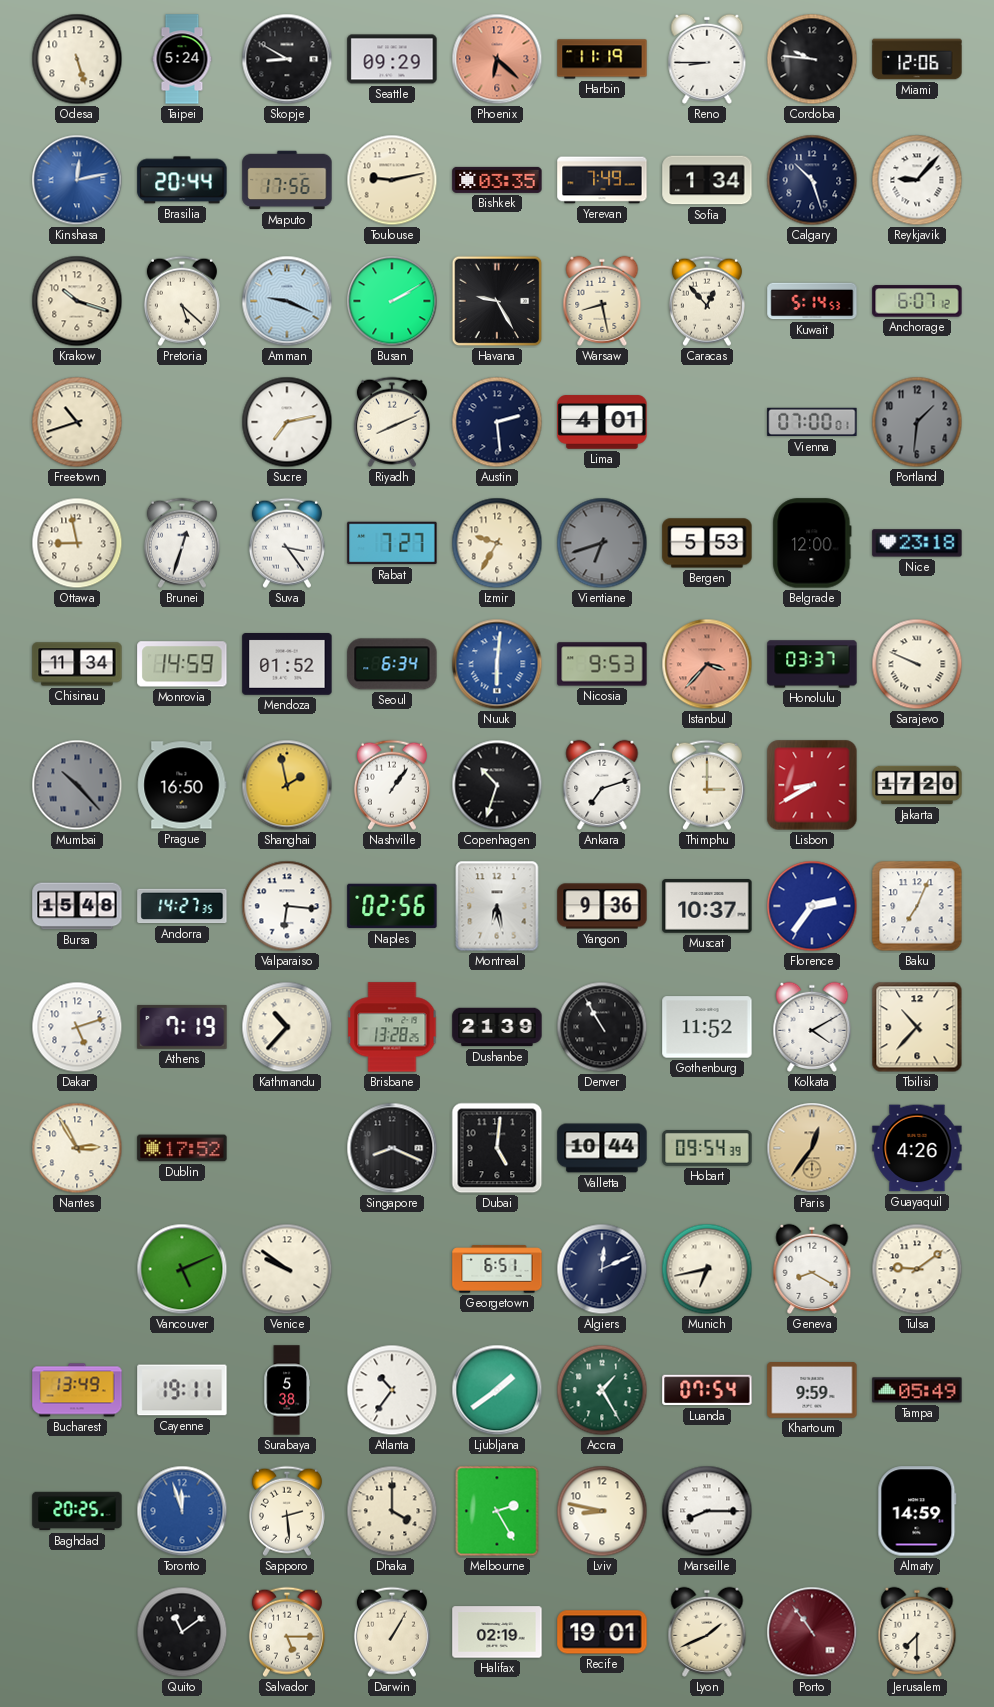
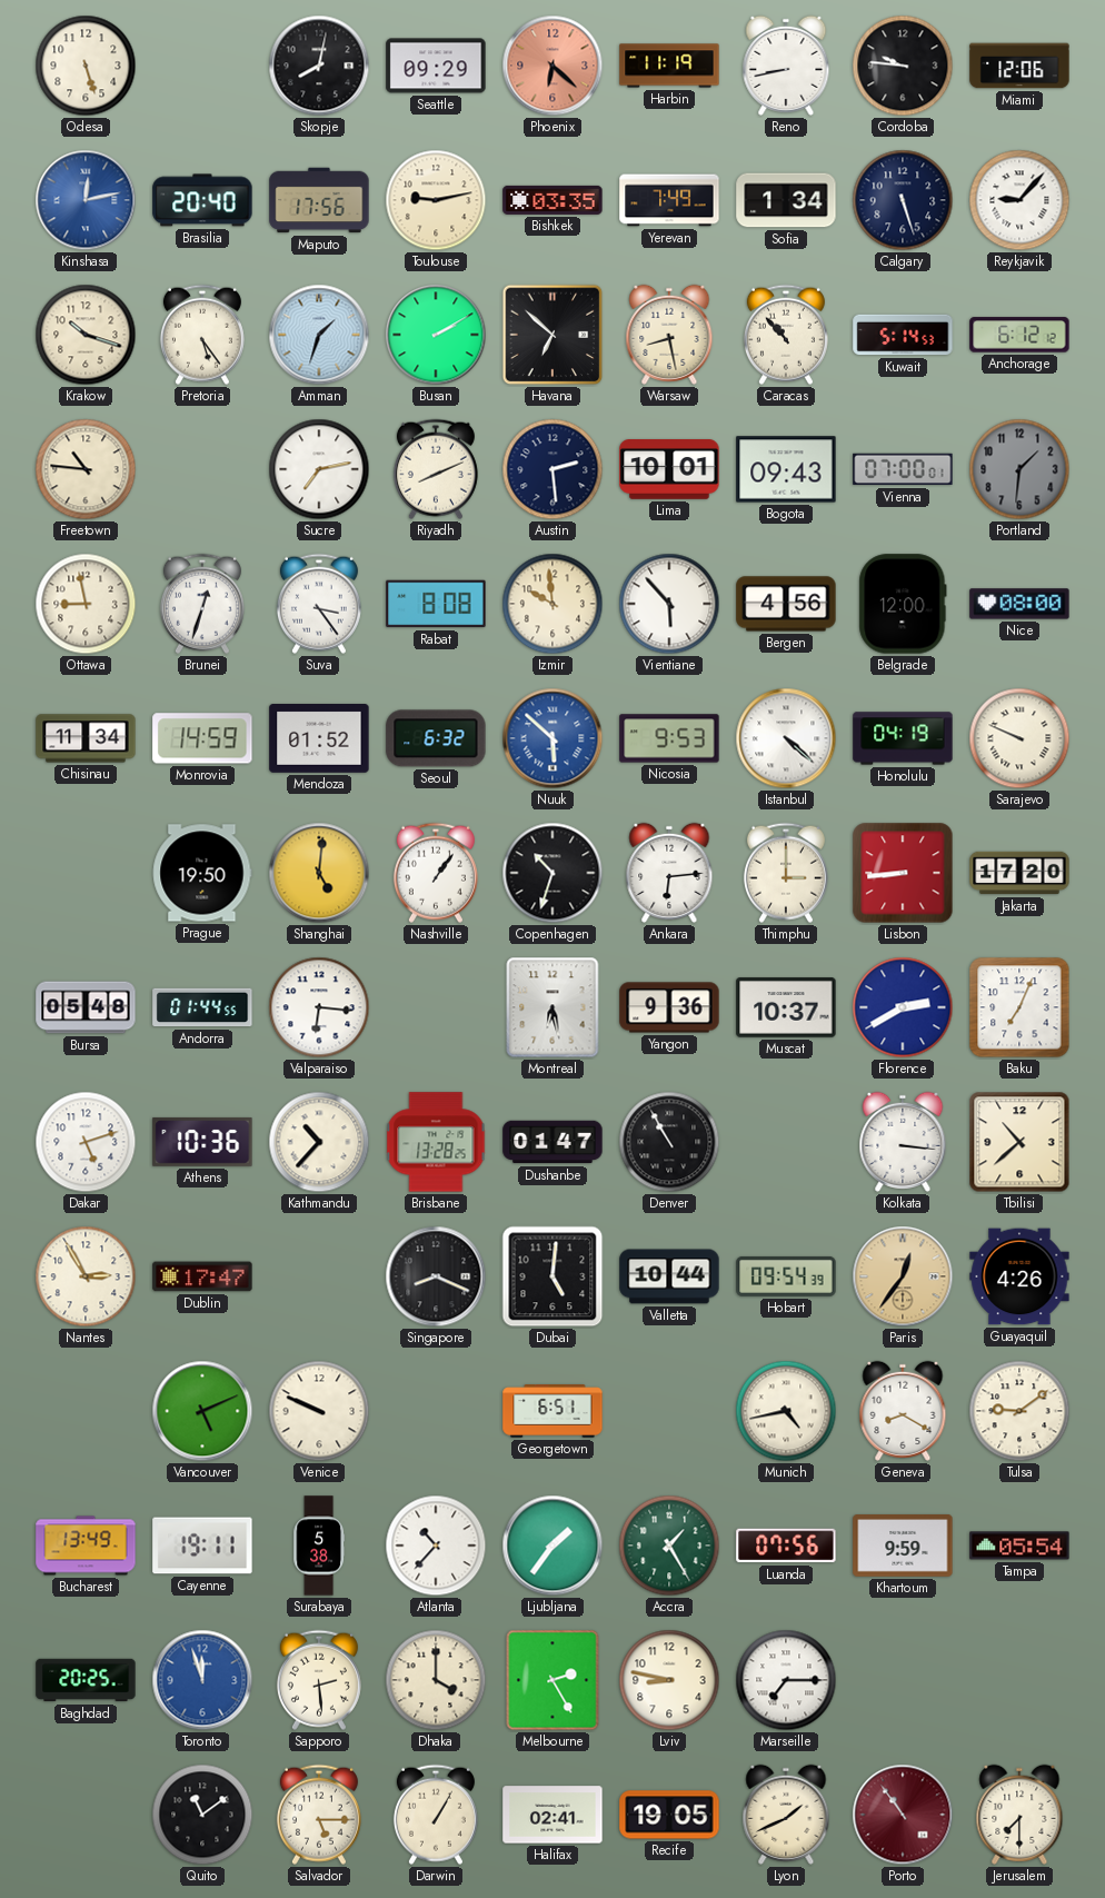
Taipei: 5:24 -> none (182, 59)
Skopje: 8:50 -> 8:02 (319, 66)
Reno: 8:45 -> 8:43 (786, 66)
Brasilia: 20:44 -> 20:40 (202, 200)
Calgary: 10:27 -> 5:27 (903, 200)
Pretoria: 5:22 -> 5:24 (202, 335)
Amman: 9:19 -> 1:33 (319, 335)
Havana: 9:25 -> 6:52 (552, 335)
Caracas: 12:53 -> 10:53 (786, 335)
Anchorage: 6:07 -> 6:12 (1019, 335)
Freetown: 10:42 -> 10:46 (86, 469)
Lima: 4:01 -> 10:01 (669, 469)
Bogota: none -> 09:43 (786, 469)
Rabat: 7:27 -> 8:08 (436, 604)
Izmir: 9:35 -> 9:59 (552, 604)
Vientiane: 6:42 -> 5:53 (669, 604)
Vientiane dial: grey -> white (669, 604)
Bergen: 5:53 -> 4:56 (786, 604)
Nice: 23:18 -> 08:00 (1019, 604)
Seoul: 6:34 -> 6:32 (436, 738)
Nuuk: 6:01 -> 5:52 (552, 738)
Istanbul: 3:37 -> 4:22 (786, 738)
Istanbul dial: salmon -> white (786, 738)
Honolulu: 03:37 -> 04:19 (903, 738)
Mumbai: 10:23 -> none (77, 785)
Prague: 16:50 -> 19:50 (202, 873)
Shanghai: 1:58 -> 5:01 (319, 873)
Ankara: 7:12 -> 6:14 (669, 873)
Lisbon: 8:40 -> 8:44 (903, 873)
Bursa: 15:48 -> 05:48 (86, 1007)
Andorra: 14:27 -> 01:44 (202, 1007)
Naples: 02:56 -> none (392, 906)
Florence: 2:36 -> 2:40 (903, 1007)
Athens: 7:19 -> 10:36 (202, 1142)
Dushanbe: 21:39 -> 01:47 (552, 1142)
Gothenburg: 11:52 -> none (707, 1027)
Kolkata: 4:10 -> 3:16 (903, 1142)
Tbilisi: 10:37 -> 10:38 (1019, 1142)
Dublin: 17:52 -> 17:47 (202, 1276)
Venice: 9:51 -> 9:49 (319, 1411)
Algiers: 12:11 -> none (602, 1269)
Munich: 6:43 -> 4:43 (786, 1411)
Atlanta: 10:36 -> 10:37 (436, 1546)
Ljubljana: 1:39 -> 1:36 (552, 1546)
Luanda: 07:54 -> 07:56 (786, 1546)
Tampa: 05:49 -> 05:54 (1019, 1546)
Marseille: 8:15 -> 7:15 (786, 1680)
Almaty: 14:59 -> none (917, 1511)
Halifax: 02:19 -> 02:41 (552, 1815)
Recife: 19:01 -> 19:05 (669, 1815)
